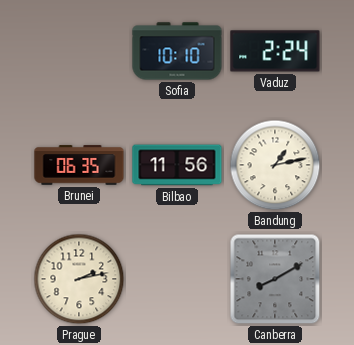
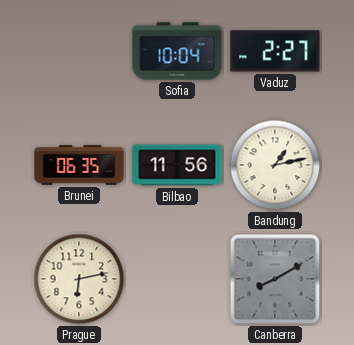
Sofia: 10:10 -> 10:04 (177, 51)
Vaduz: 2:24 -> 2:27 (275, 51)
Prague: 2:13 -> 6:13 (79, 279)
